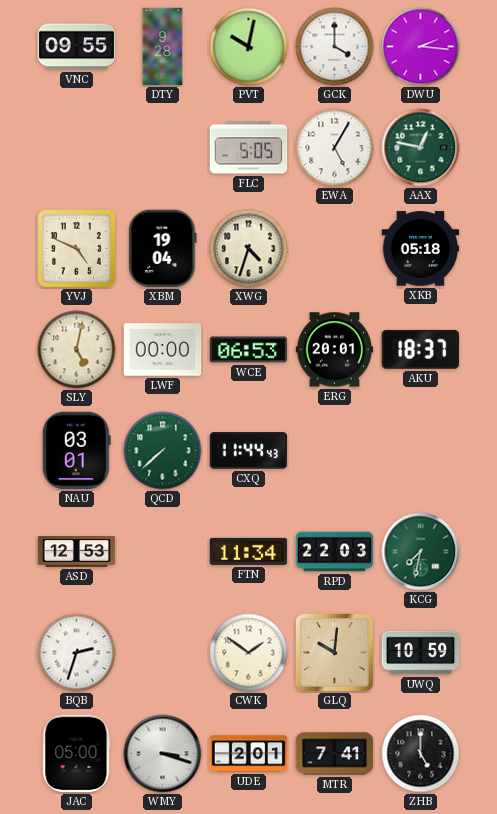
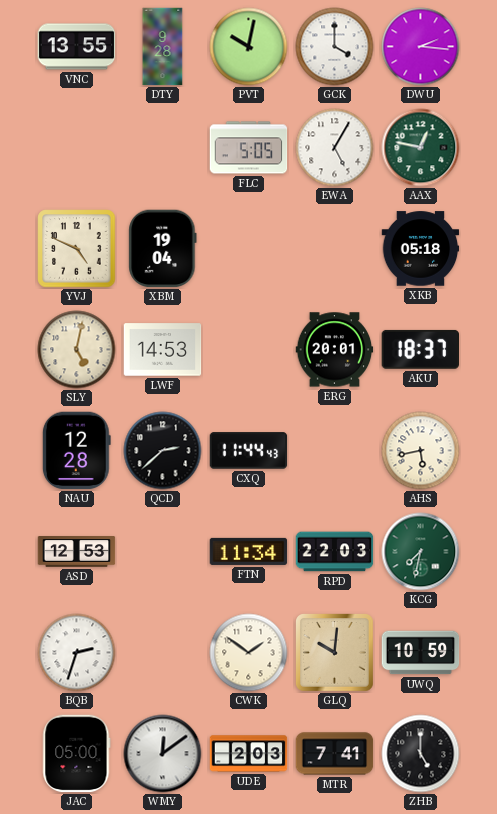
VNC: 09:55 -> 13:55 (77, 47)
XWG: 4:33 -> none (249, 249)
LWF: 00:00 -> 14:53 (163, 350)
WCE: 06:53 -> none (249, 350)
NAU: 03:01 -> 12:28 (76, 451)
QCD: 7:38 -> 2:38 (163, 451)
QCD dial: green -> black (163, 451)
AHS: none -> 5:43 (421, 451)
WMY: 3:18 -> 12:09 (163, 754)
UDE: 2:01 -> 2:03 (249, 754)
